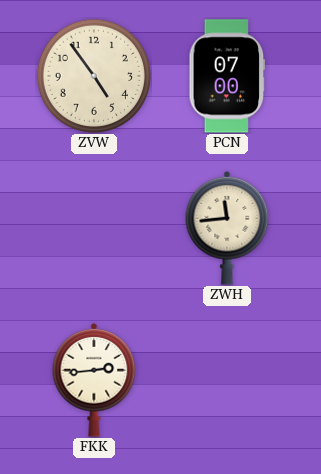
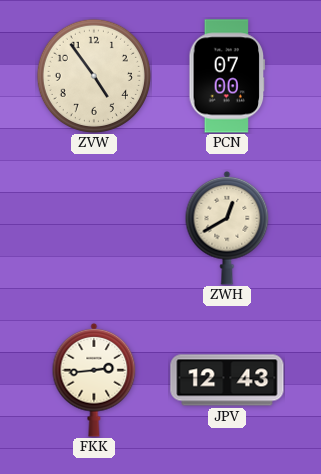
ZWH: 11:44 -> 12:40 (227, 228)
JPV: none -> 12:43 (227, 380)
